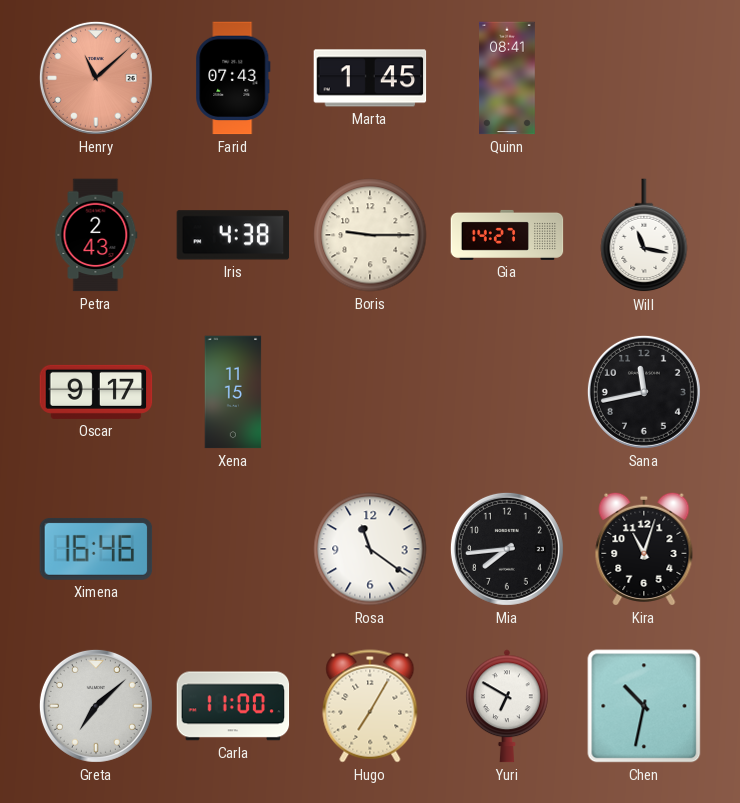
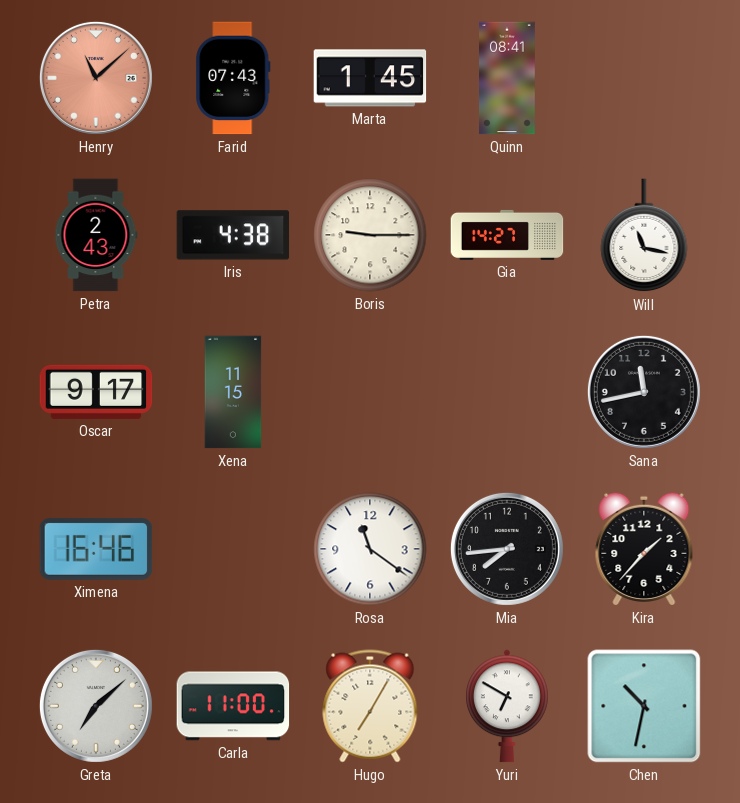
Kira: 11:03 -> 1:37 (644, 549)
